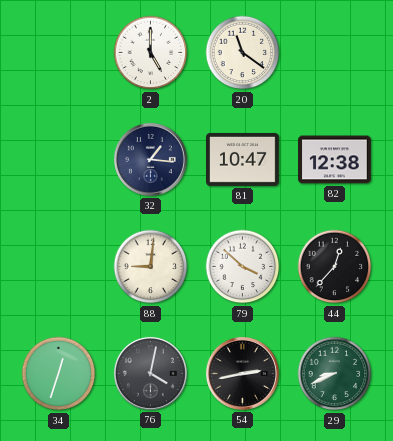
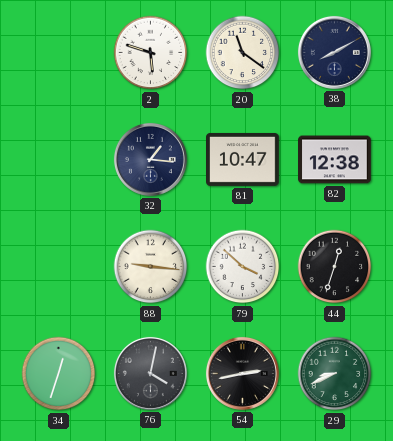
2: 5:00 -> 5:48 (151, 53)
38: none -> 8:10 (334, 52)
88: 9:01 -> 9:16 (151, 267)
44: 12:37 -> 12:33 (335, 267)
